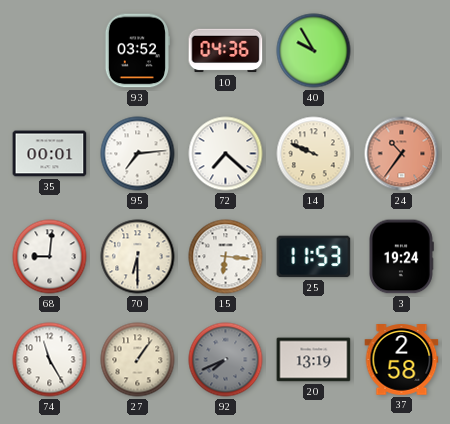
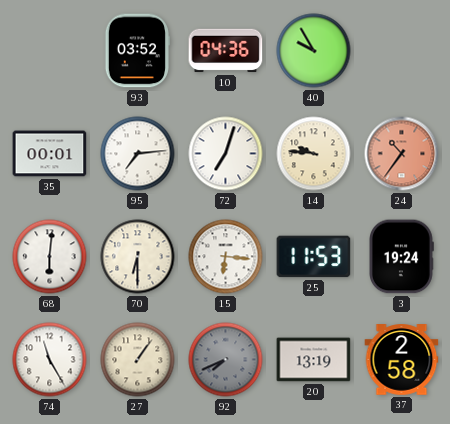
72: 7:22 -> 7:03 (226, 154)
14: 9:49 -> 9:46 (314, 154)
68: 9:01 -> 6:01 (50, 257)
